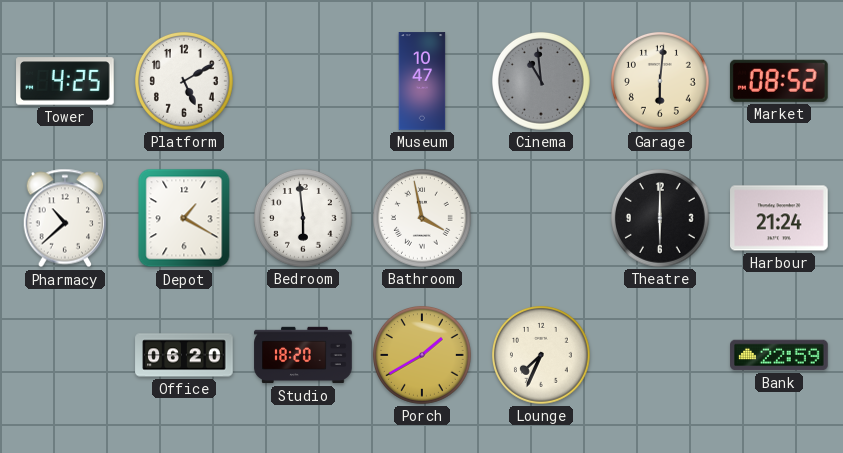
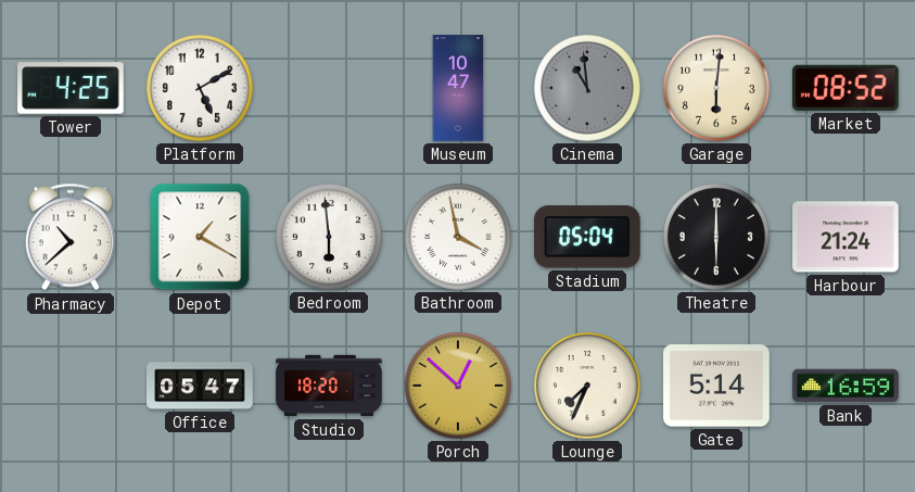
Stadium: none -> 05:04 (587, 237)
Office: 06:20 -> 05:47 (200, 386)
Porch: 1:40 -> 12:52 (459, 387)
Gate: none -> 5:14 (717, 386)
Bank: 22:59 -> 16:59 (846, 386)
